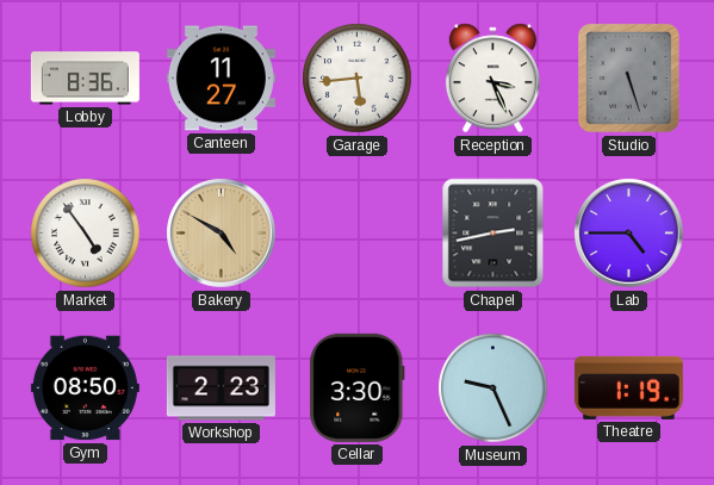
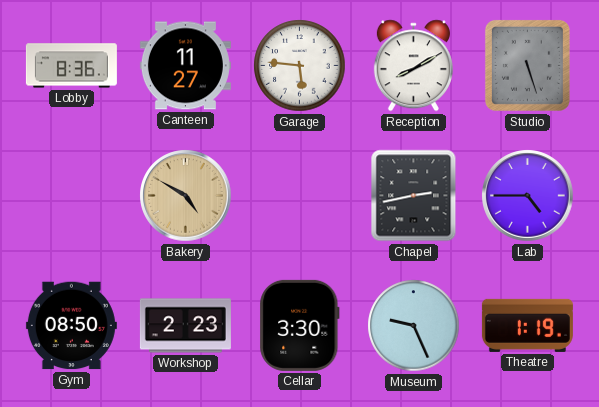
Garage: 5:44 -> 5:46 (300, 66)
Reception: 3:26 -> 8:10 (413, 66)
Market: 4:54 -> none (86, 234)
